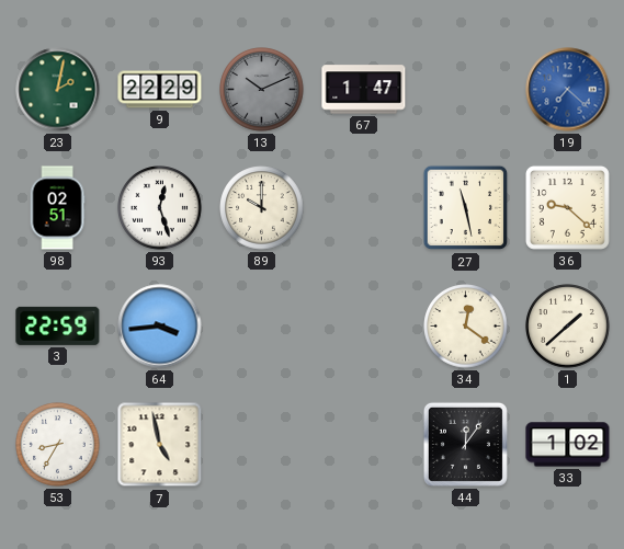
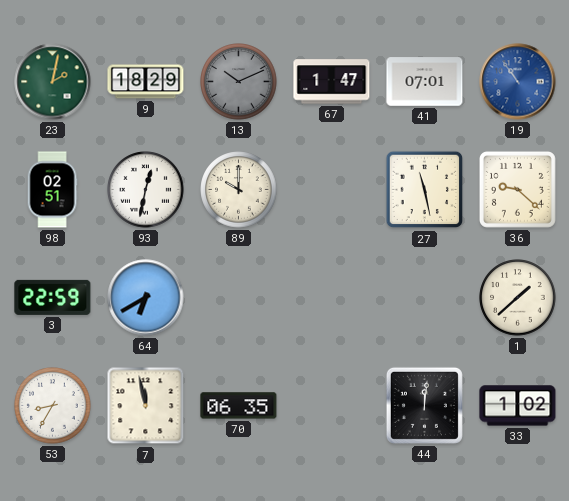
9: 22:29 -> 18:29 (146, 82)
41: none -> 07:01 (425, 82)
19: 7:22 -> 10:54 (518, 82)
93: 12:27 -> 12:32 (146, 190)
64: 3:44 -> 6:40 (146, 298)
34: 12:21 -> none (466, 327)
7: 4:58 -> 11:58 (146, 406)
70: none -> 06:35 (239, 406)
44: 12:06 -> 12:01 (424, 405)
